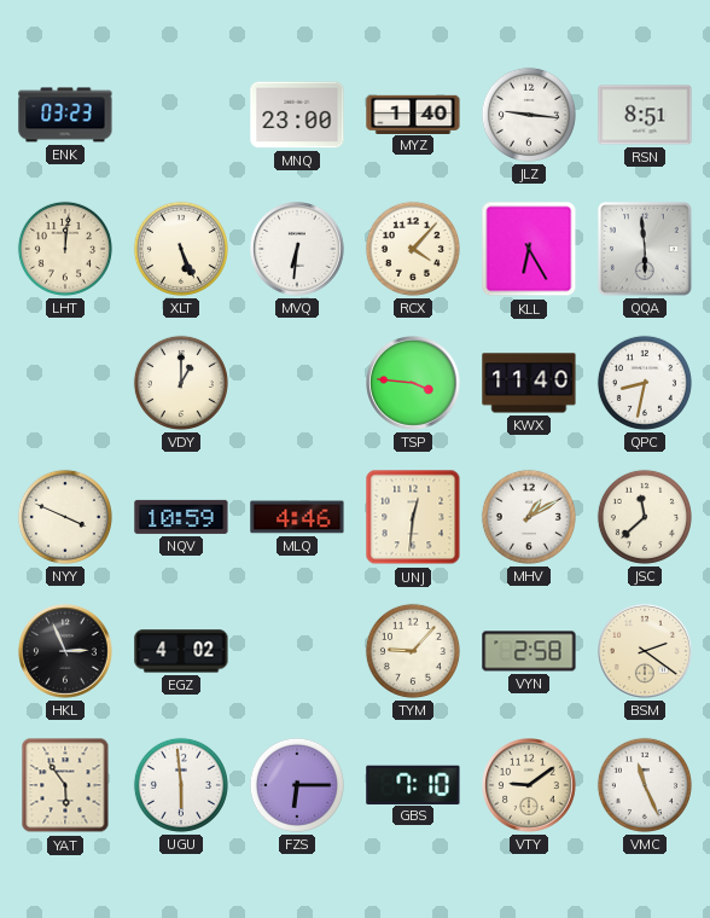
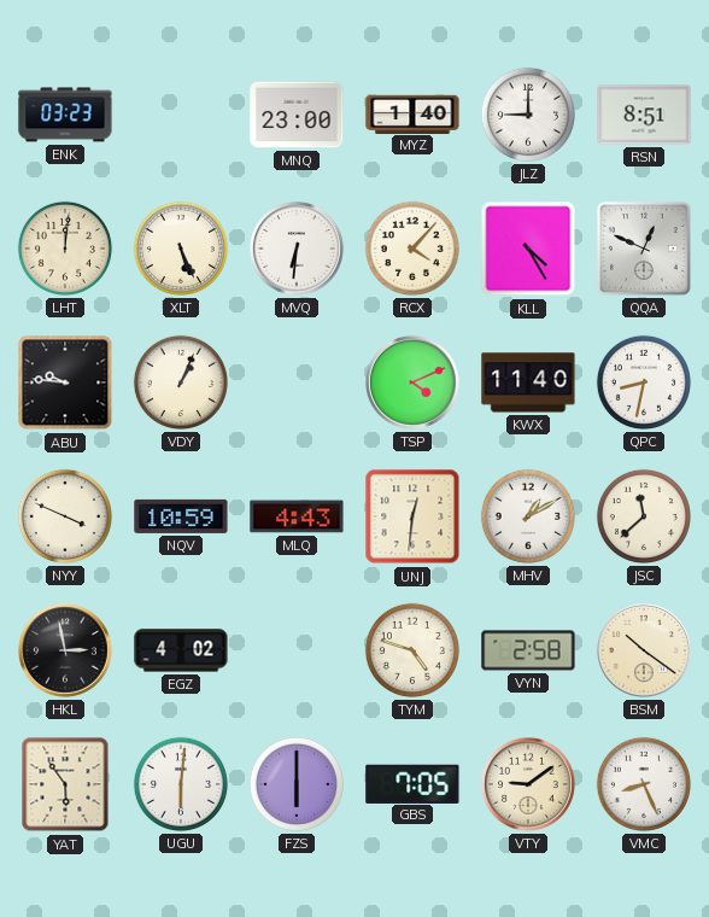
JLZ: 9:16 -> 9:00 (528, 115)
KLL: 6:25 -> 4:25 (528, 249)
QQA: 5:59 -> 12:49 (644, 249)
ABU: none -> 9:46 (65, 382)
VDY: 1:00 -> 1:04 (181, 382)
TSP: 3:46 -> 4:11 (414, 384)
MLQ: 4:46 -> 4:43 (297, 516)
HKL: 2:56 -> 2:58 (66, 652)
TYM: 9:07 -> 4:48 (412, 650)
BSM: 2:21 -> 10:21 (645, 652)
UGU: 5:59 -> 6:01 (181, 784)
FZS: 6:15 -> 6:00 (297, 784)
GBS: 7:10 -> 7:05 (412, 783)
VMC: 11:26 -> 8:26 (644, 784)
